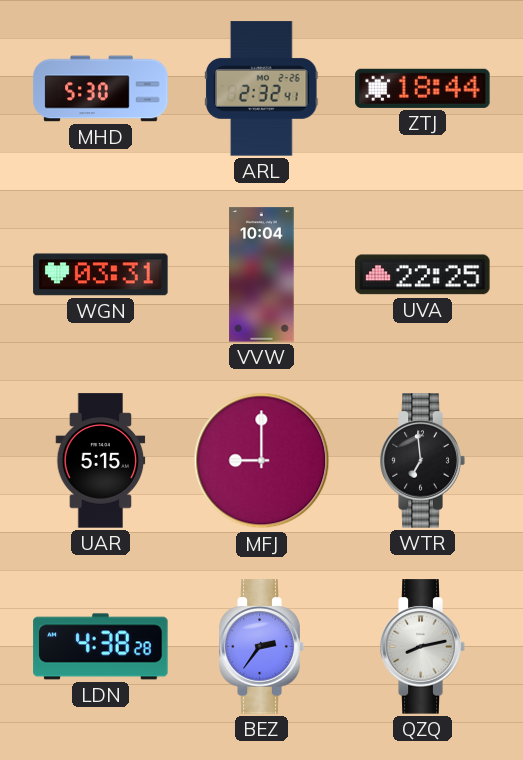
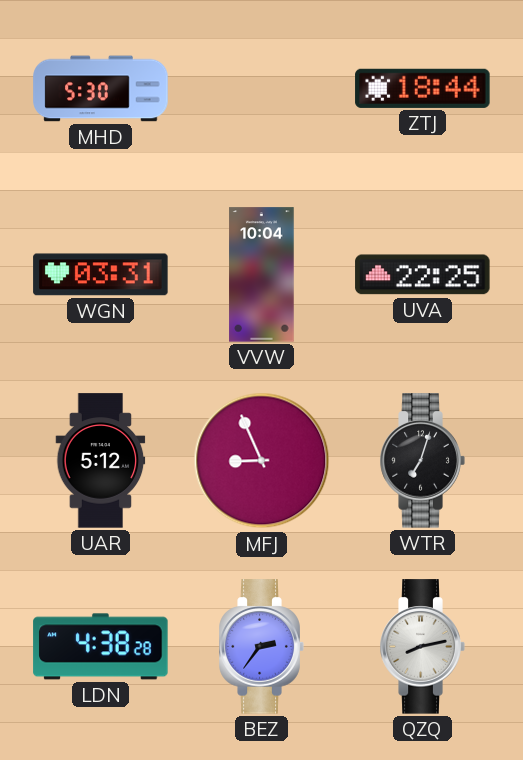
ARL: 2:32 -> none (261, 89)
UAR: 5:15 -> 5:12 (101, 461)
MFJ: 9:00 -> 8:56 (262, 461)
WTR: 6:59 -> 7:03 (422, 461)
